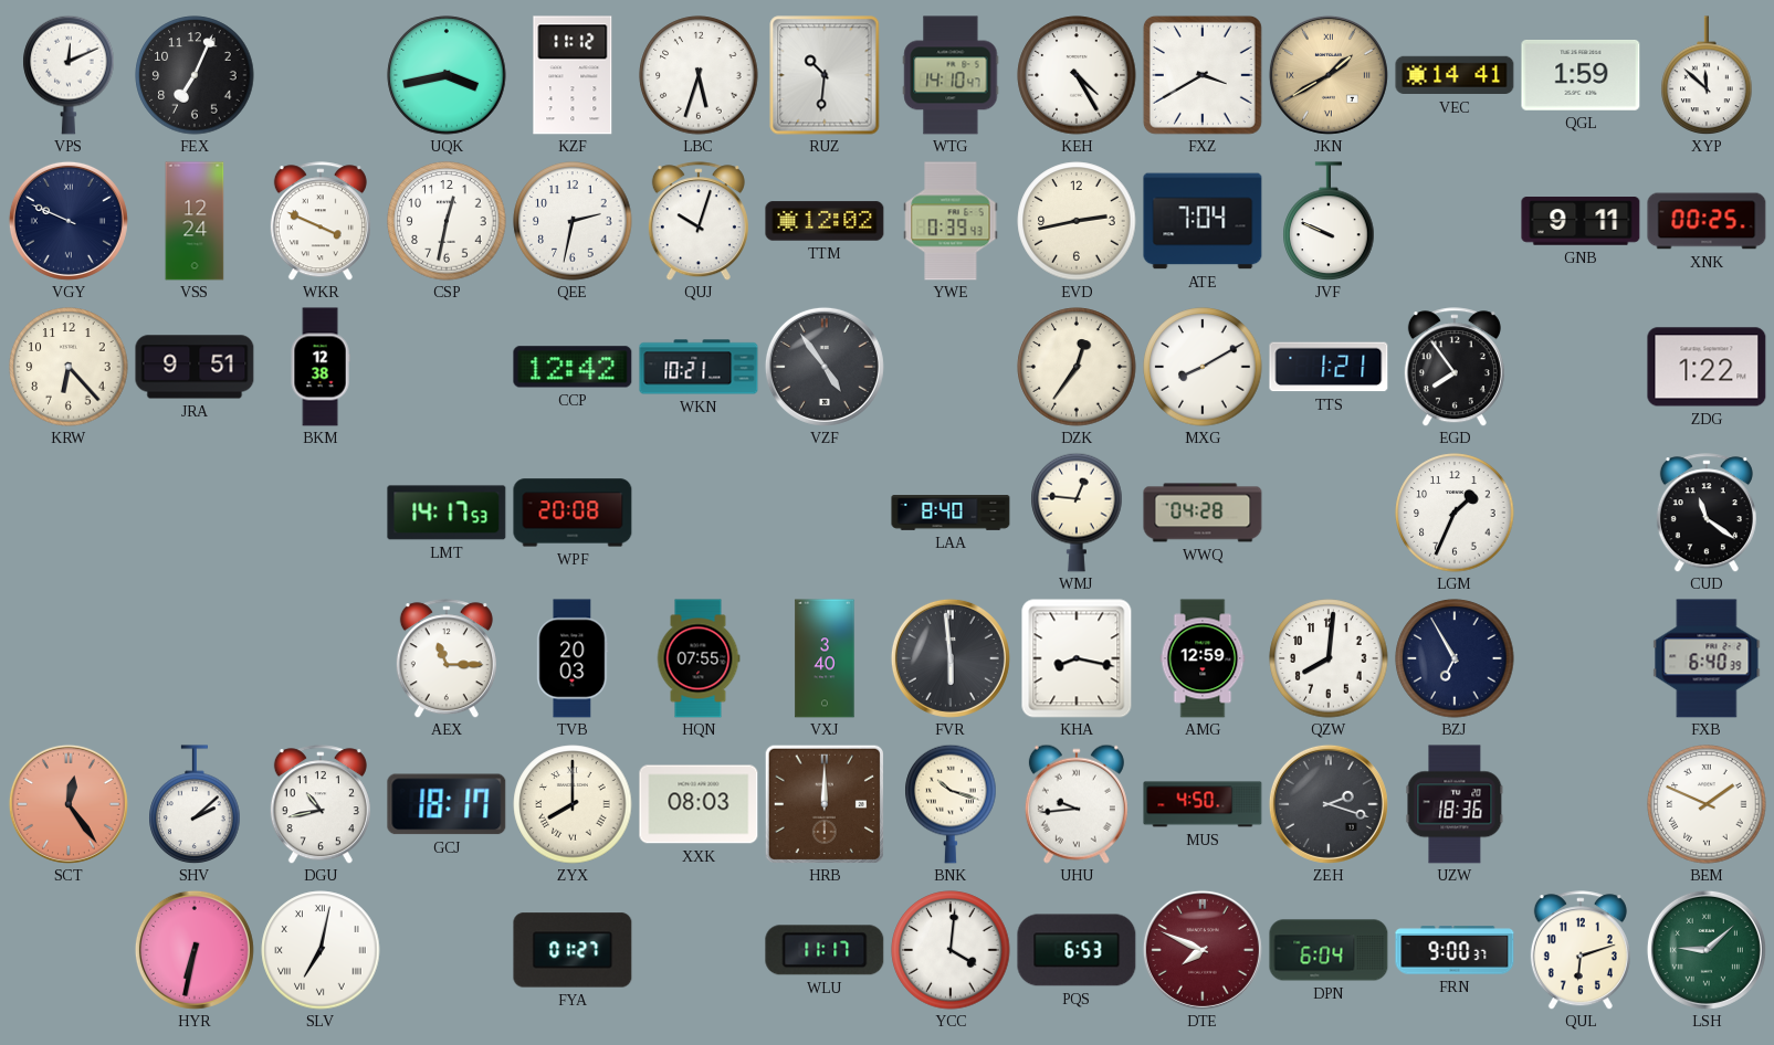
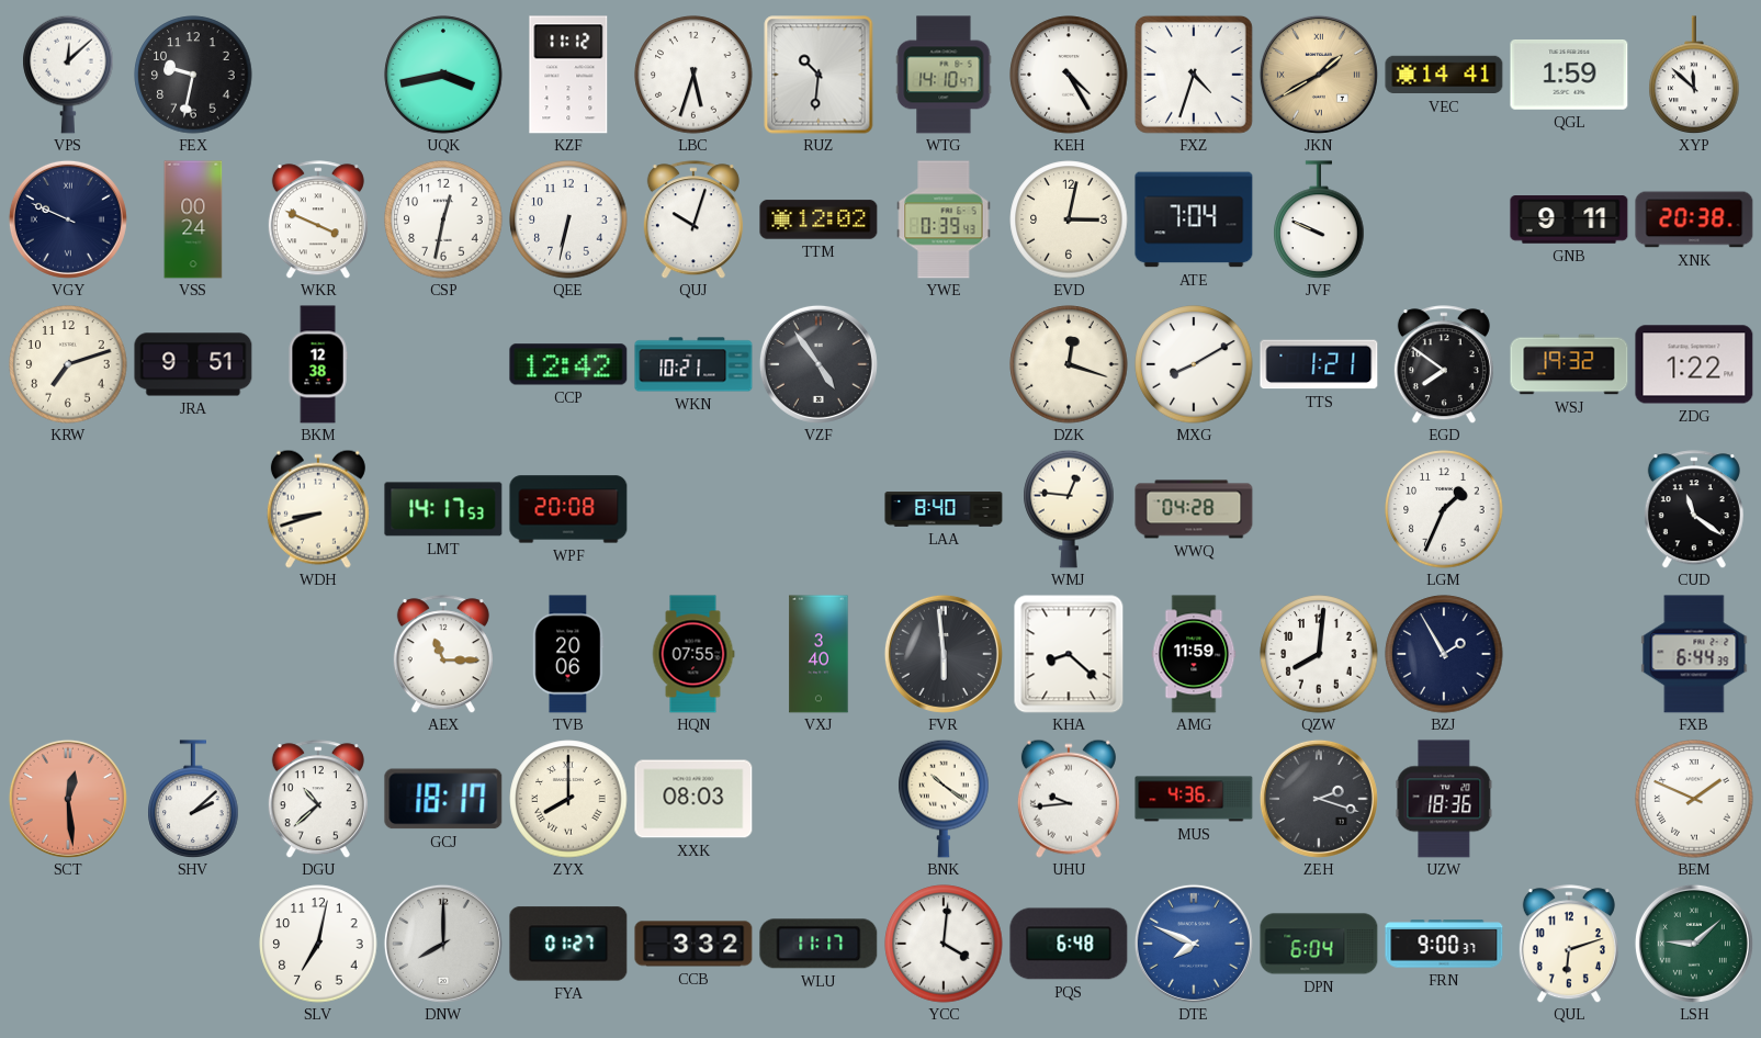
VPS: 12:11 -> 12:08 (68, 75)
FEX: 7:04 -> 9:32 (193, 75)
FXZ: 3:40 -> 4:33 (1194, 75)
VSS: 12:24 -> 00:24 (193, 219)
QEE: 2:32 -> 6:32 (568, 219)
EVD: 2:43 -> 3:02 (1069, 219)
XNK: 00:25 -> 20:38 (1694, 219)
KRW: 6:23 -> 7:12 (68, 364)
DZK: 12:36 -> 12:18 (1069, 364)
EGD: 7:54 -> 7:51 (1444, 364)
WSJ: none -> 19:32 (1569, 364)
WDH: none -> 8:42 (318, 509)
TVB: 20:03 -> 20:06 (568, 654)
KHA: 8:17 -> 8:22 (1069, 654)
AMG: 12:59 -> 11:59 (1194, 654)
BZJ: 6:55 -> 1:55 (1444, 654)
FXB: 6:40 -> 6:44 (1694, 654)
SCT: 12:24 -> 12:29 (68, 799)
DGU: 10:43 -> 10:38 (318, 799)
HRB: 12:00 -> none (825, 804)
BNK: 10:18 -> 10:21 (944, 799)
MUS: 4:50 -> 4:36 (1194, 799)
HYR: 6:32 -> none (195, 950)
SLV numerals: Roman -> Arabic (318, 944)
DNW: none -> 8:00 (443, 944)
CCB: none -> 3:32 (693, 944)
PQS: 6:53 -> 6:48 (1069, 944)
DTE dial: burgundy -> blue (1194, 944)
